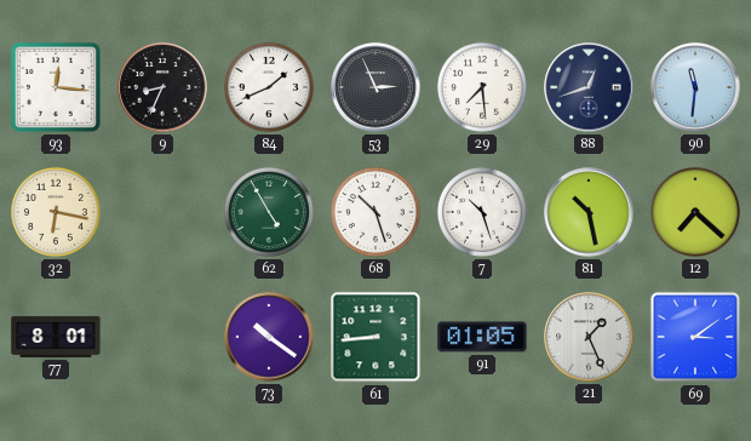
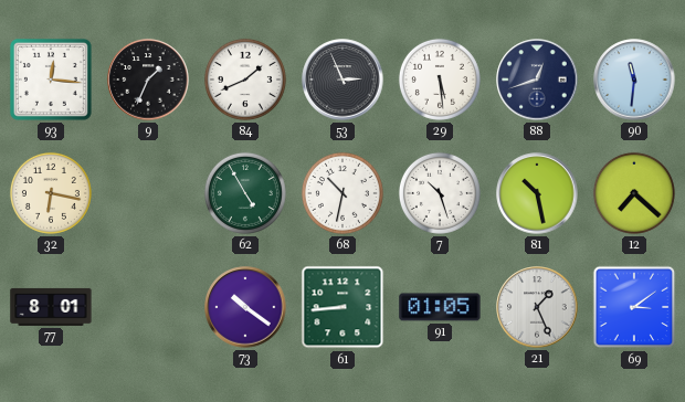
9: 8:34 -> 1:34 (148, 80)
29: 7:29 -> 5:29 (440, 80)
68: 10:27 -> 10:32 (342, 193)
